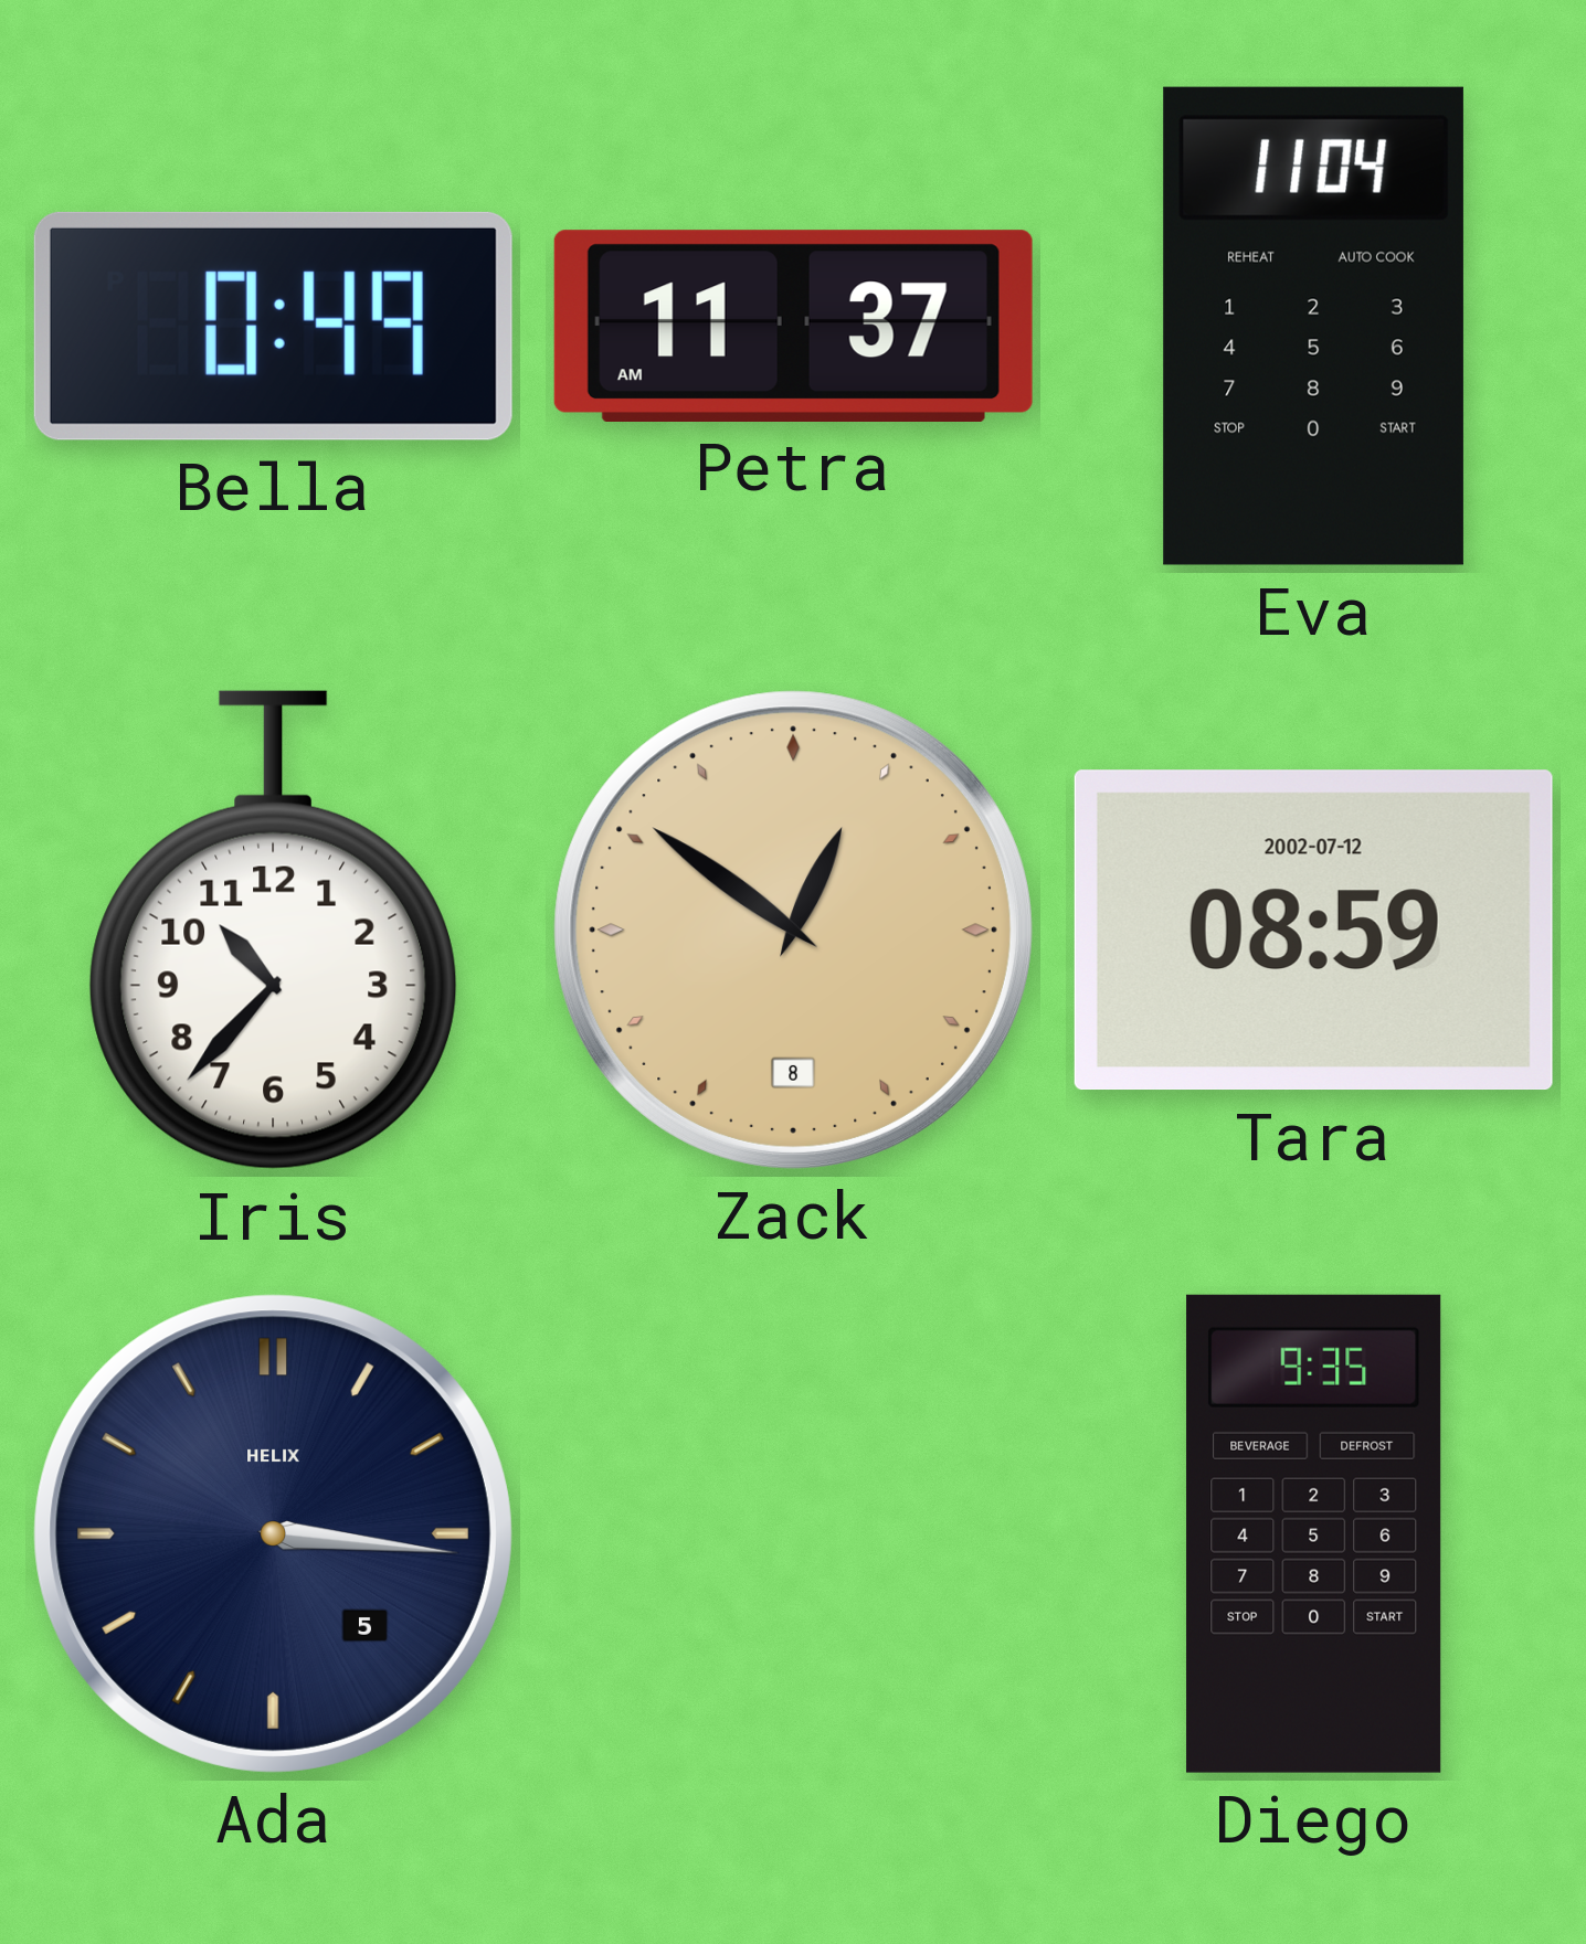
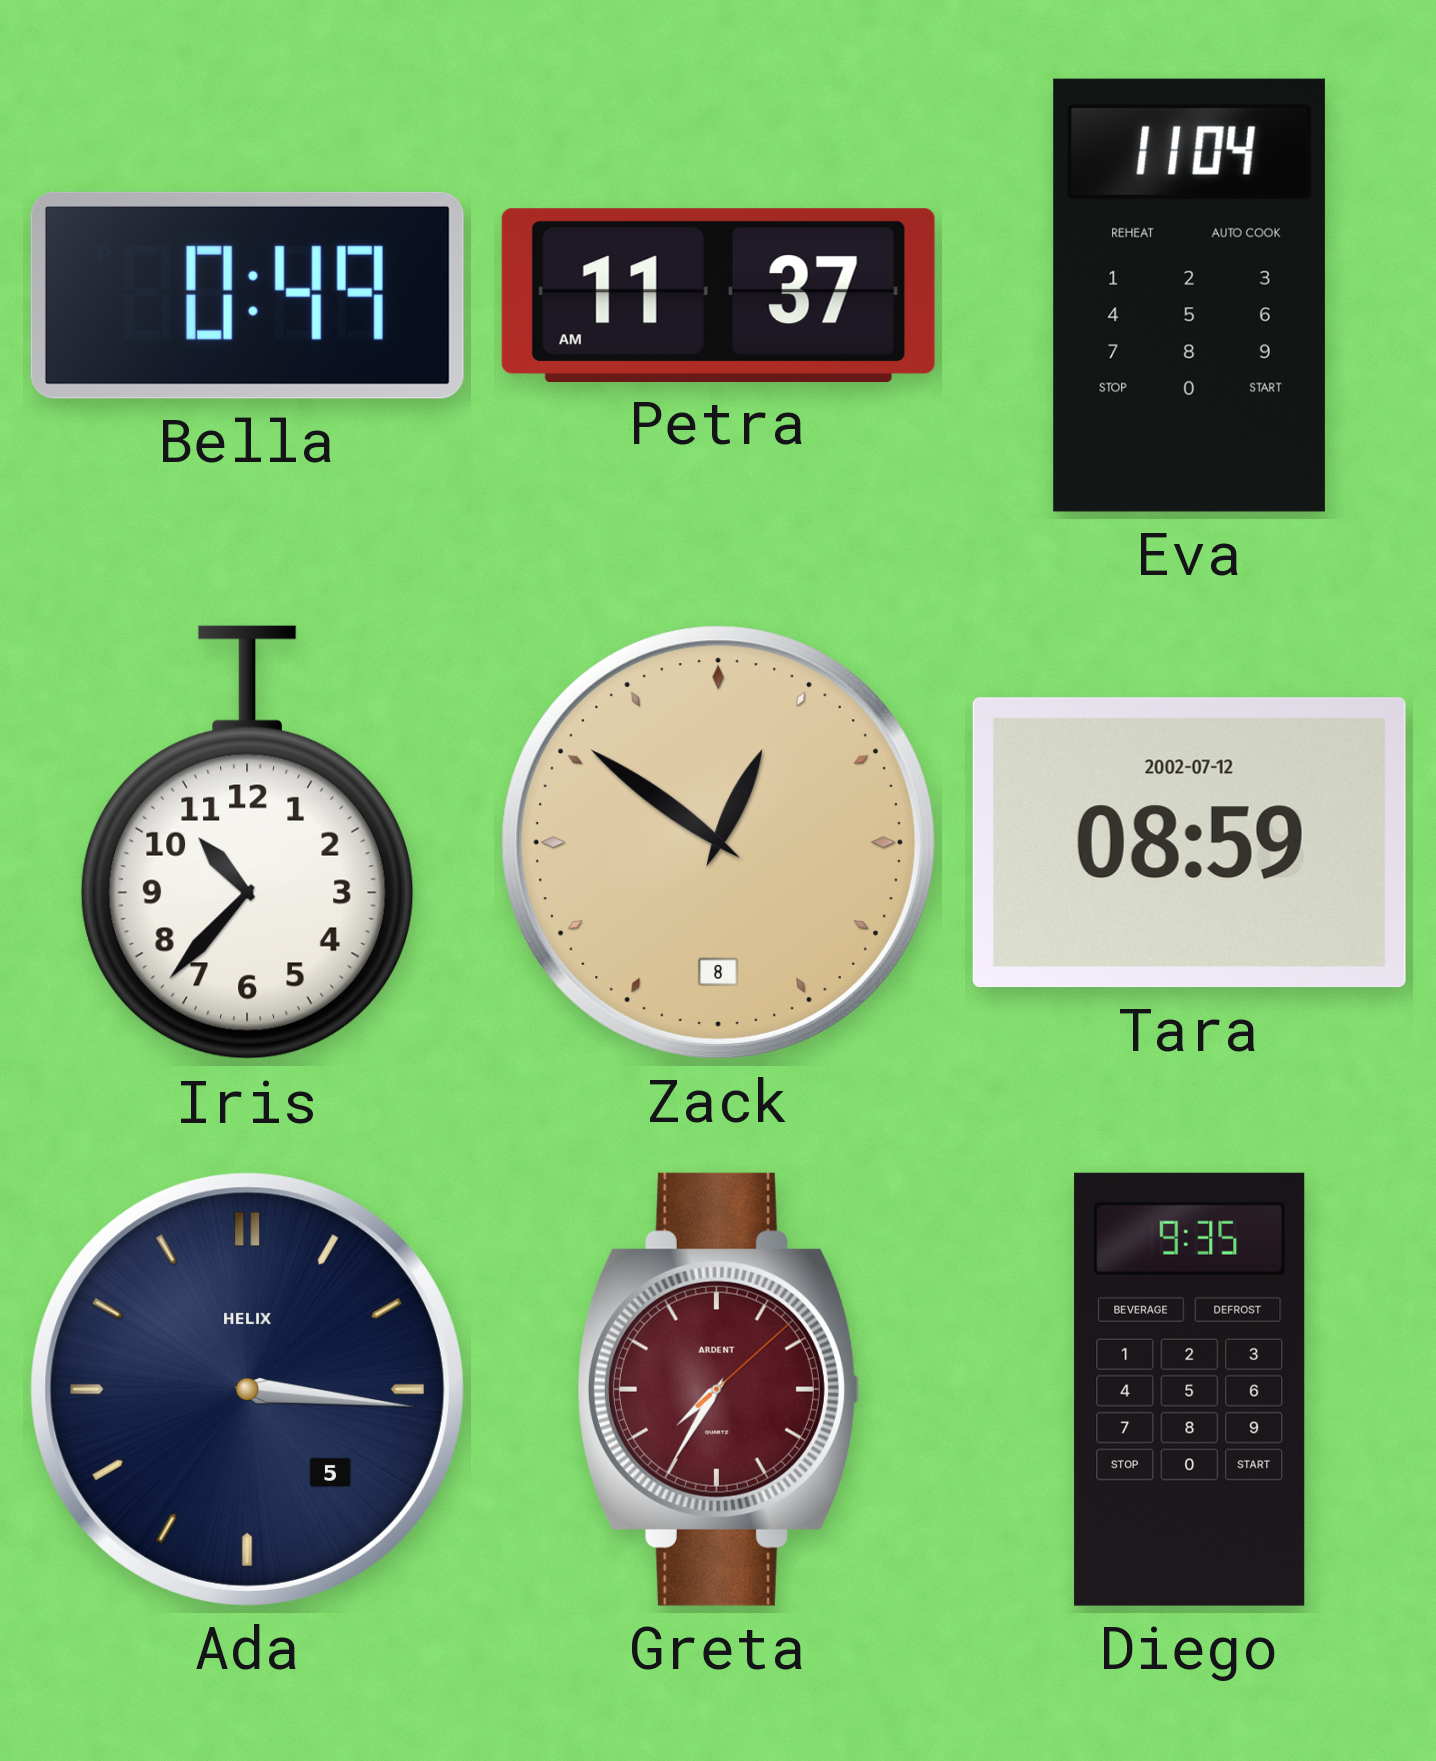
Greta: none -> 7:35 (718, 1389)
